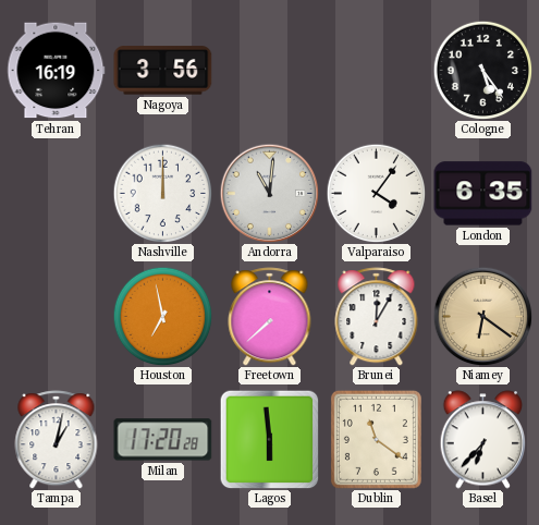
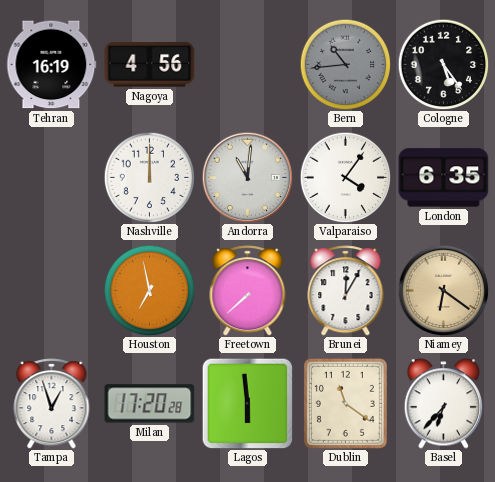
Nagoya: 3:56 -> 4:56 (150, 65)
Bern: none -> 10:44 (345, 64)
Tampa: 1:02 -> 12:57 (52, 404)
